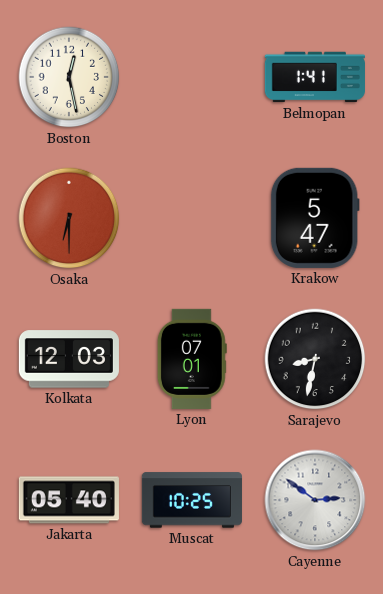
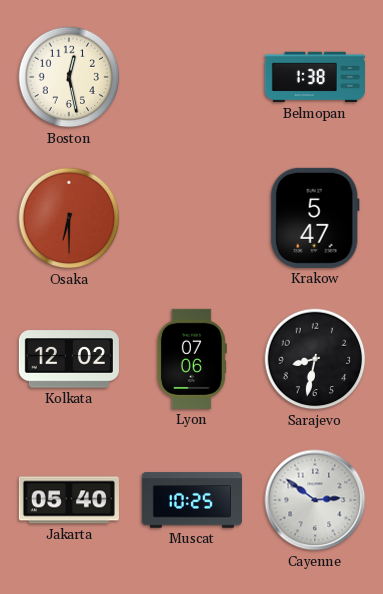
Belmopan: 1:41 -> 1:38 (315, 77)
Kolkata: 12:03 -> 12:02 (69, 359)
Lyon: 07:01 -> 07:06 (192, 359)
